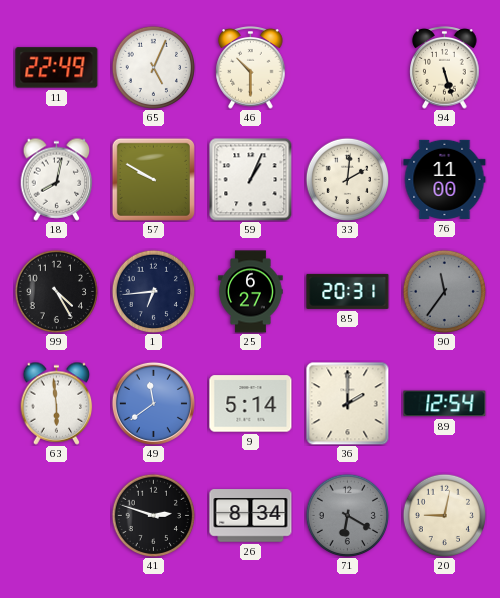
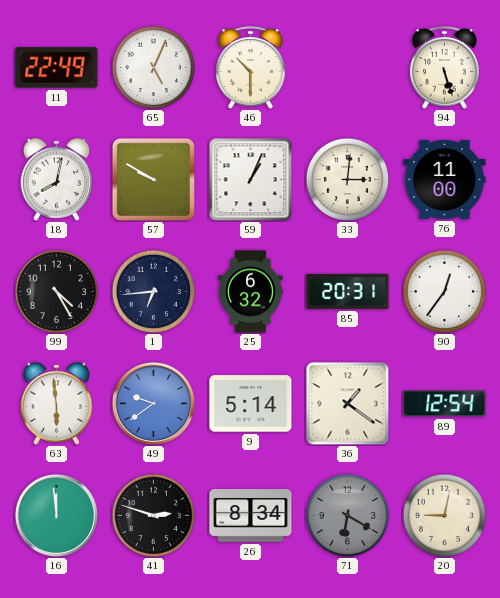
33: 2:01 -> 3:01 (347, 179)
25: 6:27 -> 6:32 (251, 292)
90: 11:36 -> 12:36 (444, 291)
90 dial: grey -> white (444, 291)
49: 11:39 -> 9:39 (153, 403)
36: 2:00 -> 1:21 (347, 403)
16: none -> 11:59 (56, 515)
